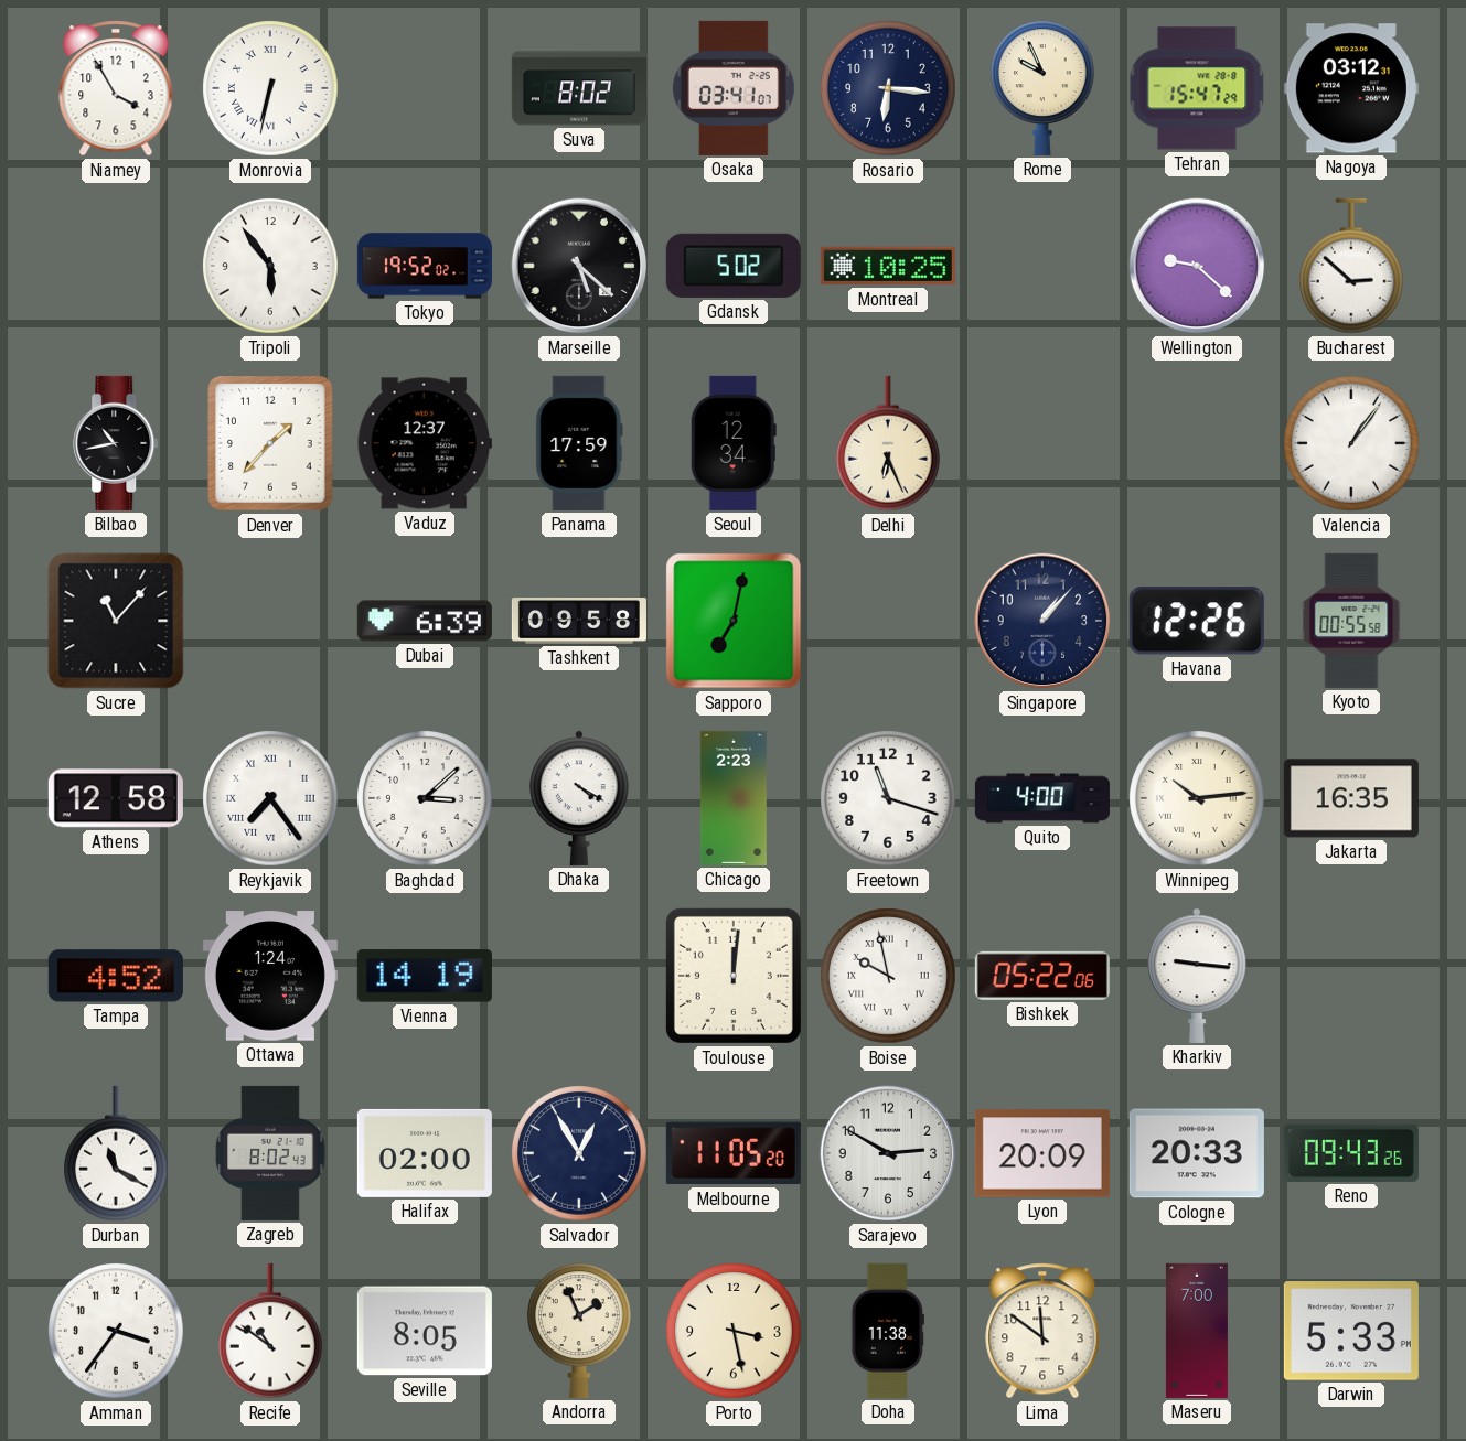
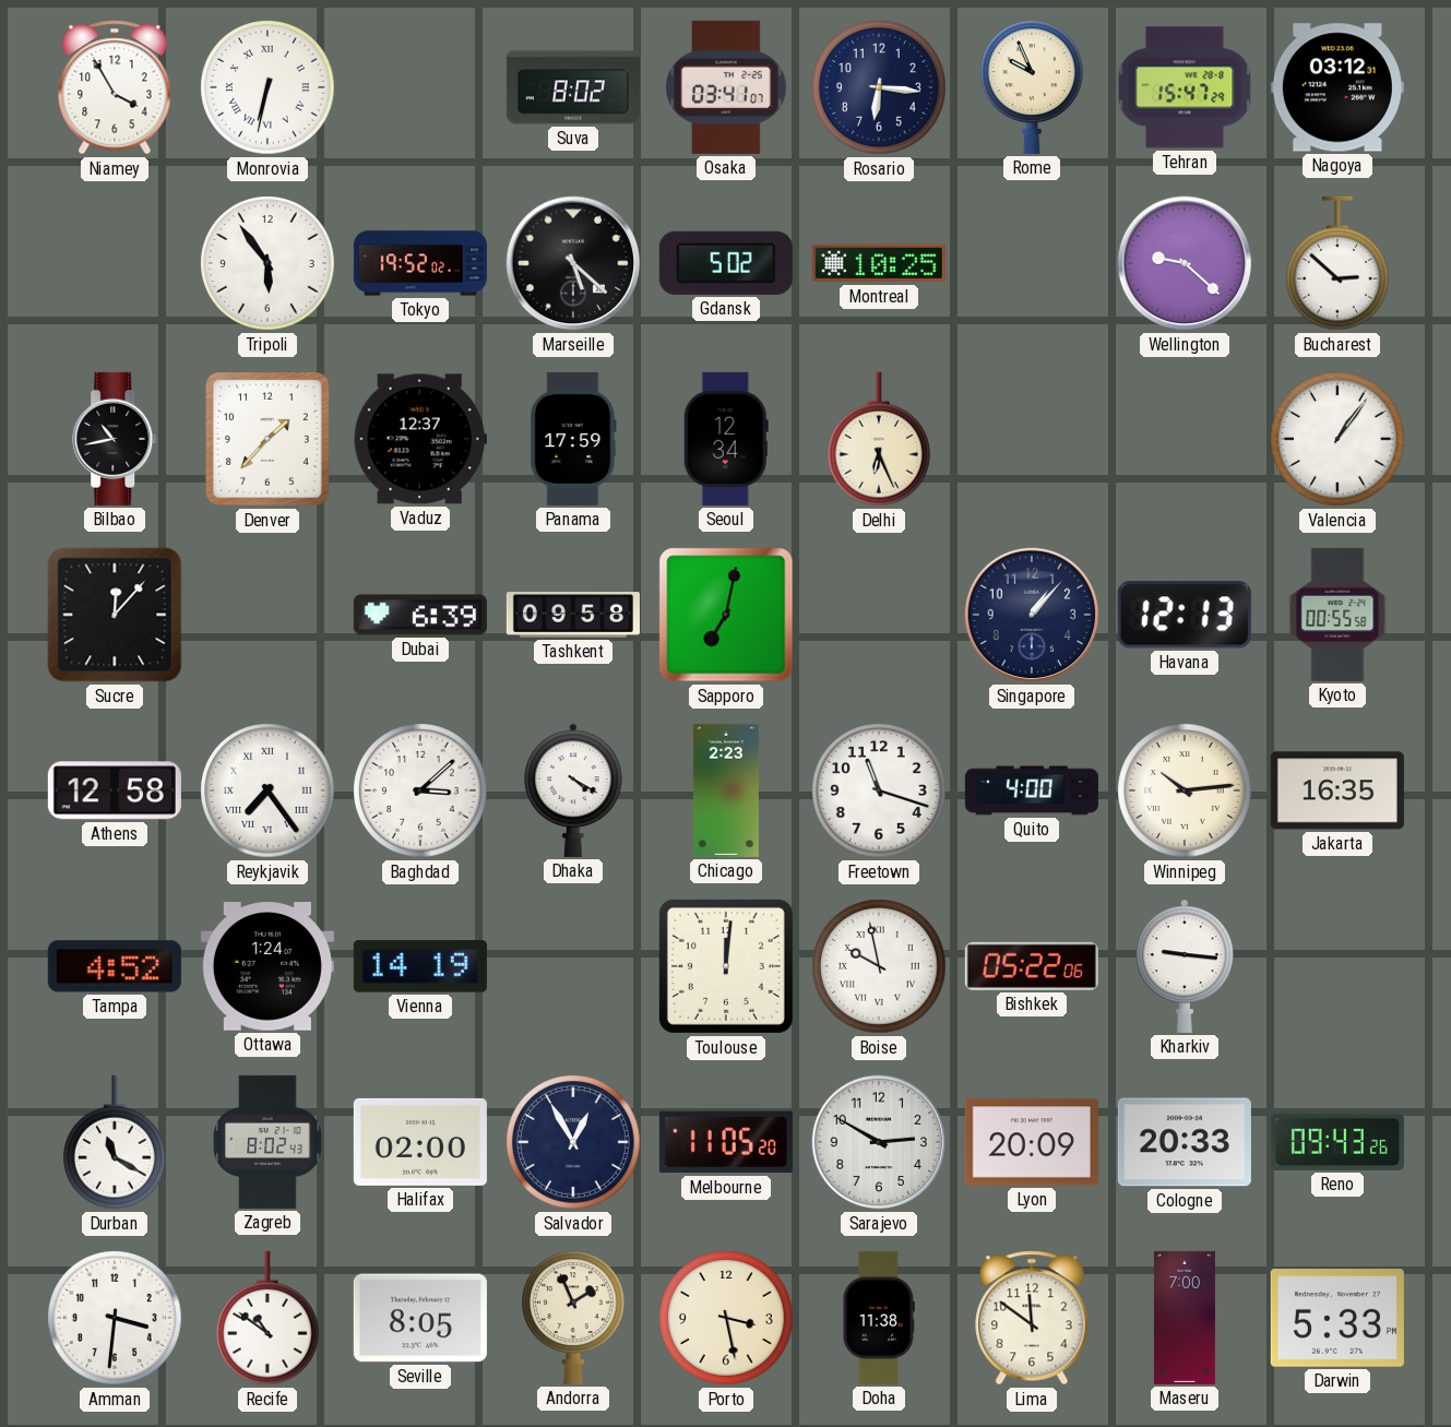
Sucre: 11:07 -> 12:07 (115, 615)
Havana: 12:26 -> 12:13 (1185, 615)
Amman: 3:36 -> 3:31 (115, 1318)
